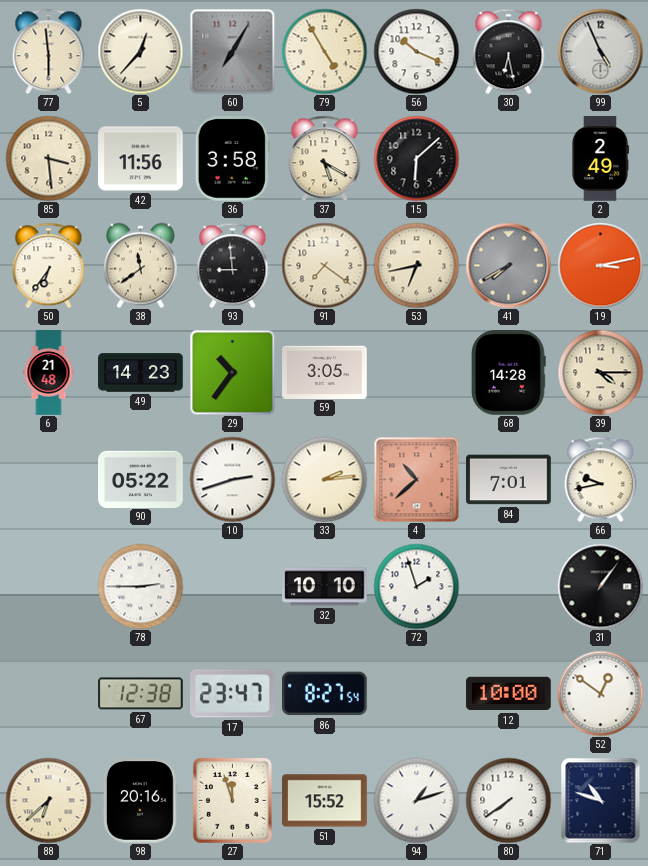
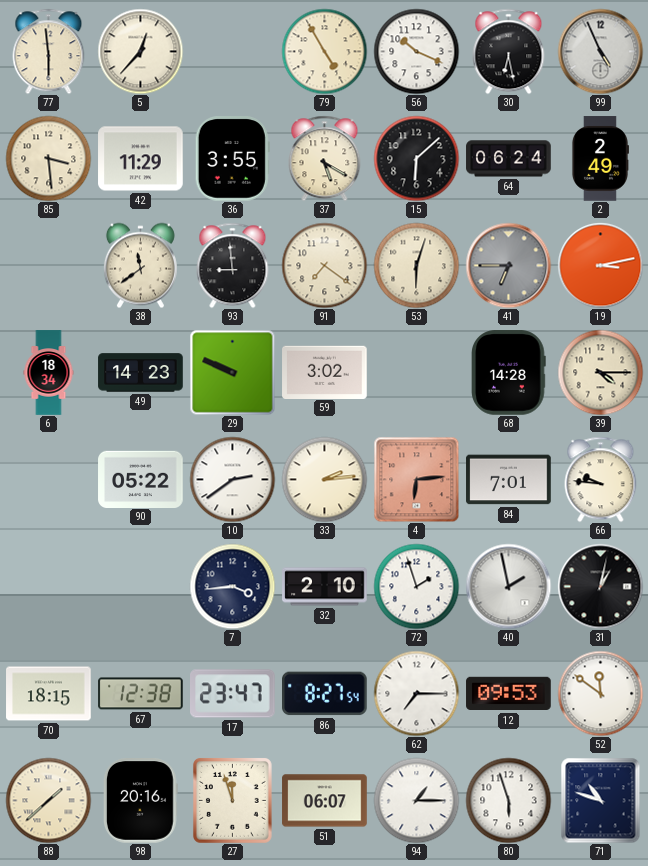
60: 7:05 -> none (232, 51)
42: 11:56 -> 11:29 (141, 159)
36: 3:58 -> 3:55 (232, 159)
64: none -> 06:24 (509, 159)
50: 6:36 -> none (49, 265)
53: 6:43 -> 6:03 (416, 265)
41: 7:40 -> 6:45 (508, 265)
6: 21:48 -> 18:34 (49, 373)
29: 10:36 -> 9:49 (232, 372)
59: 3:05 -> 3:02 (325, 372)
10: 2:42 -> 2:39 (232, 479)
4: 10:38 -> 6:14 (416, 479)
66: 9:43 -> 9:46 (601, 479)
78: 2:45 -> none (140, 586)
7: none -> 3:44 (232, 586)
32: 10:10 -> 2:10 (325, 587)
40: none -> 1:58 (508, 586)
31: 1:06 -> 1:02 (600, 586)
70: none -> 18:15 (49, 694)
62: none -> 7:15 (416, 693)
12: 10:00 -> 09:53 (509, 694)
52: 12:51 -> 11:51 (600, 693)
88: 6:38 -> 1:38 (48, 800)
51: 15:52 -> 06:07 (325, 801)
94: 1:12 -> 1:15 (416, 800)
80: 7:39 -> 5:57 (508, 800)
